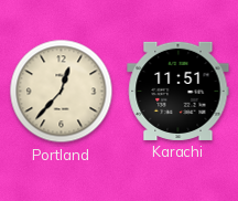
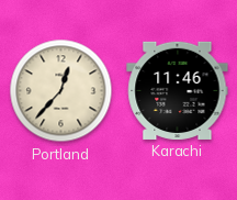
Karachi: 11:51 -> 11:46 (178, 90)
